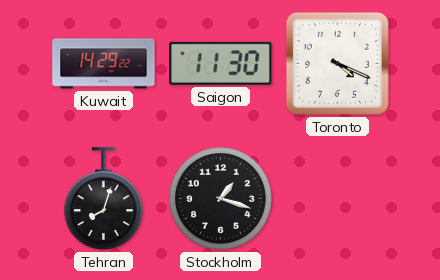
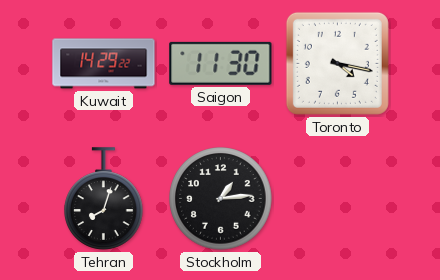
Toronto: 4:19 -> 4:17 (337, 63)
Stockholm: 1:18 -> 1:14 (221, 199)
